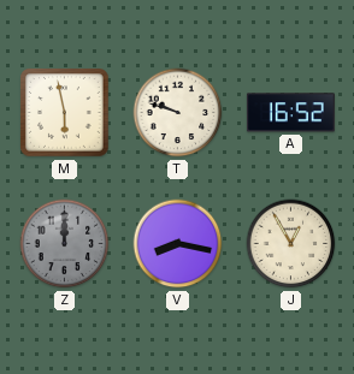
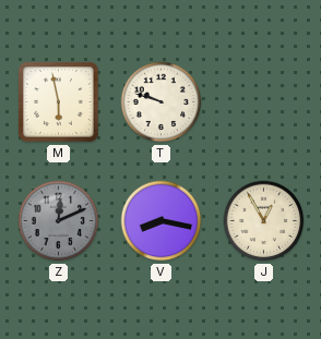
A: 16:52 -> none (290, 113)
Z: 12:00 -> 12:11 (59, 221)
